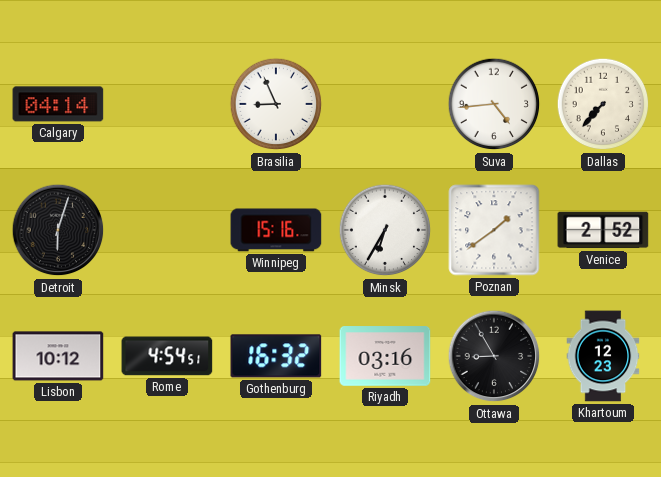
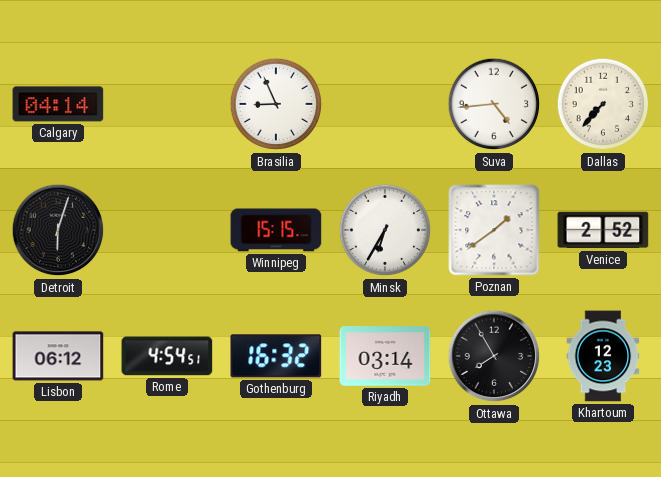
Winnipeg: 15:16 -> 15:15 (276, 230)
Lisbon: 10:12 -> 06:12 (58, 356)
Riyadh: 03:16 -> 03:14 (385, 356)
Ottawa: 8:55 -> 7:55 (494, 356)
